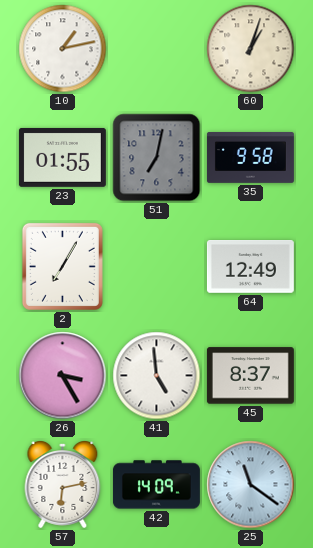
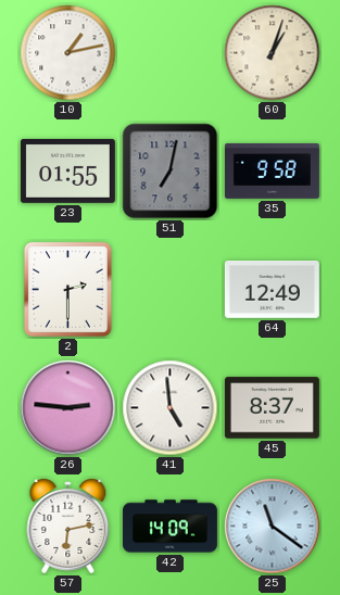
2: 7:05 -> 2:30 (67, 289)
26: 3:25 -> 2:46 (68, 408)
